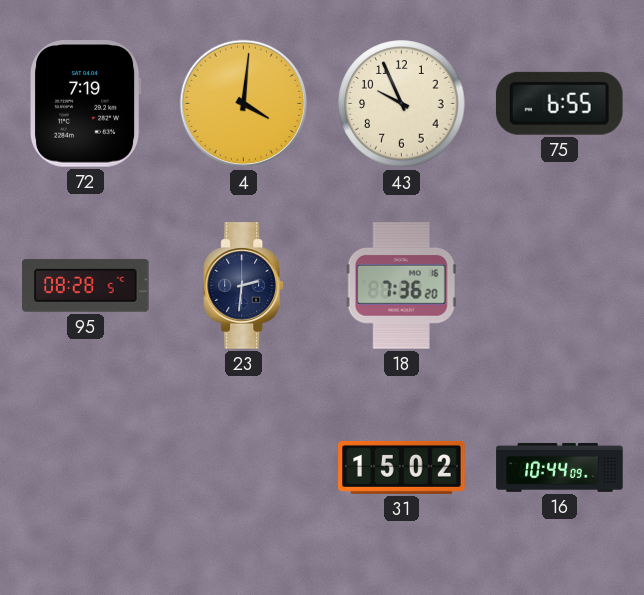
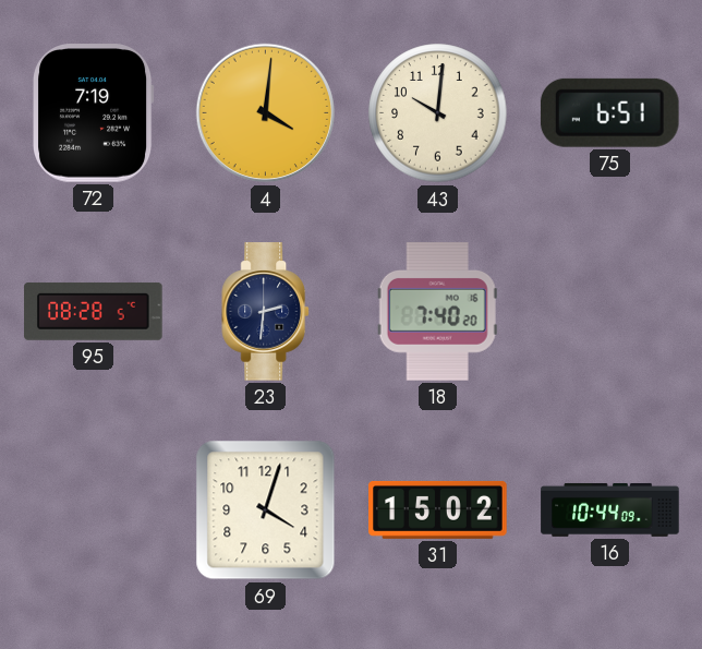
43: 9:56 -> 10:01 (438, 113)
75: 6:55 -> 6:51 (609, 112)
18: 7:36 -> 7:40 (437, 312)
69: none -> 4:03 (266, 510)
